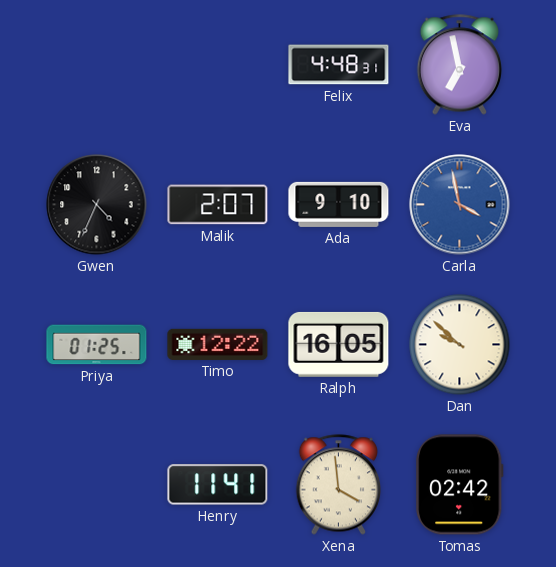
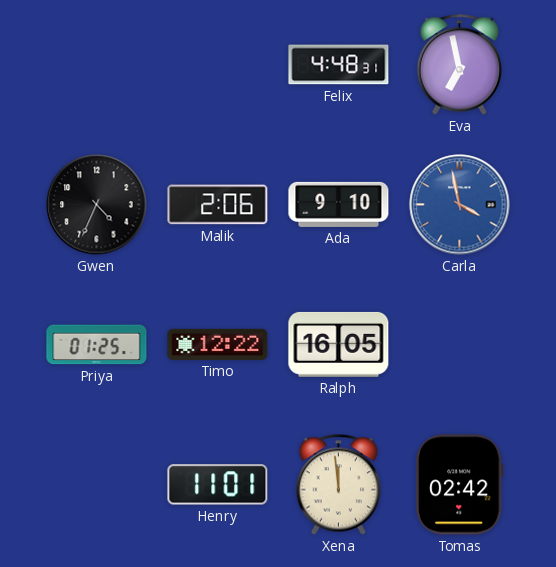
Malik: 2:07 -> 2:06 (218, 205)
Dan: 9:52 -> none (460, 345)
Henry: 11:41 -> 11:01 (218, 485)
Xena: 3:59 -> 11:59 (338, 485)
